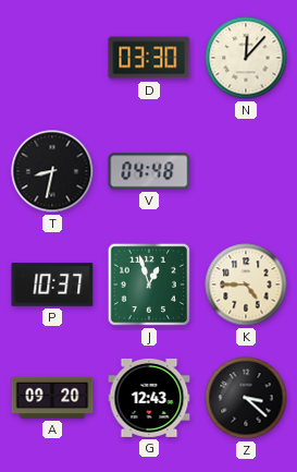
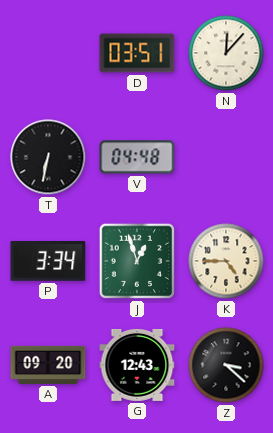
D: 03:30 -> 03:51 (137, 53)
T: 8:32 -> 6:32 (48, 157)
P: 10:37 -> 3:34 (48, 262)
